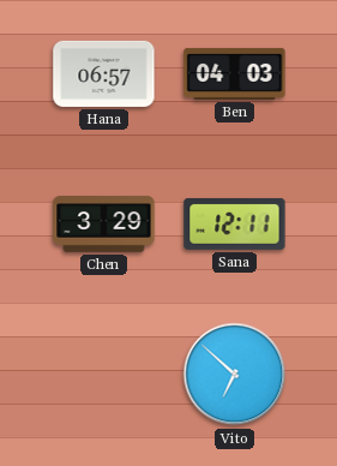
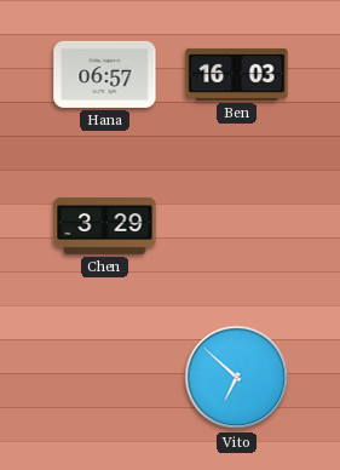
Ben: 04:03 -> 16:03 (237, 74)
Sana: 12:11 -> none (235, 225)
